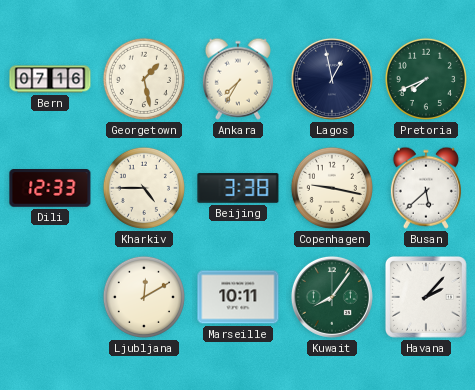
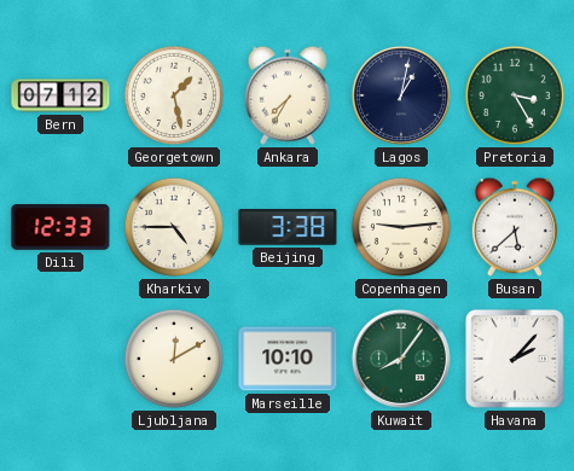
Bern: 07:16 -> 07:12 (60, 95)
Lagos: 12:58 -> 1:02 (401, 95)
Pretoria: 7:41 -> 3:25 (515, 95)
Copenhagen: 9:17 -> 9:14 (401, 227)
Marseille: 10:11 -> 10:10 (288, 359)
